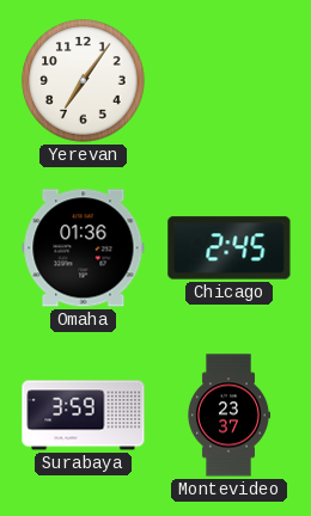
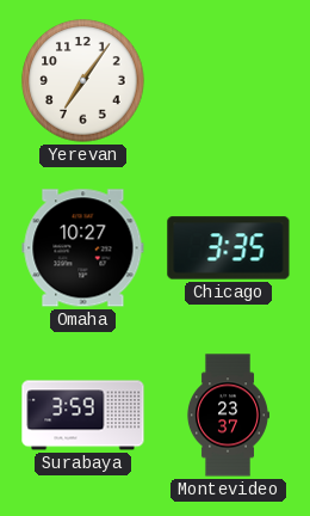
Omaha: 01:36 -> 10:27 (83, 248)
Chicago: 2:45 -> 3:35 (229, 248)
